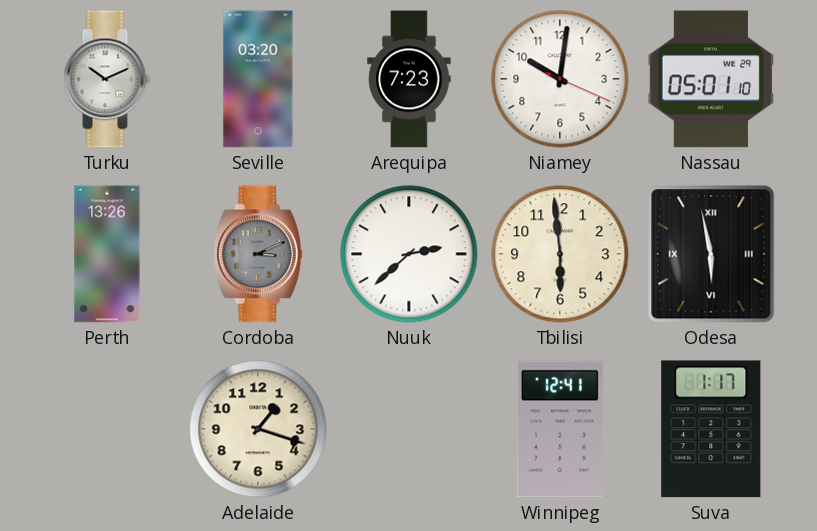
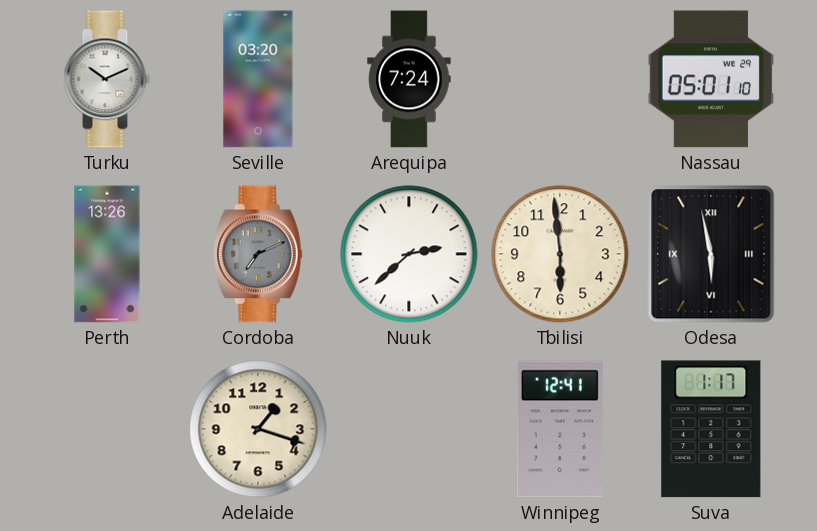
Arequipa: 7:23 -> 7:24 (409, 79)
Niamey: 10:01 -> none (560, 79)
Cordoba: 3:11 -> 7:11 (258, 254)
